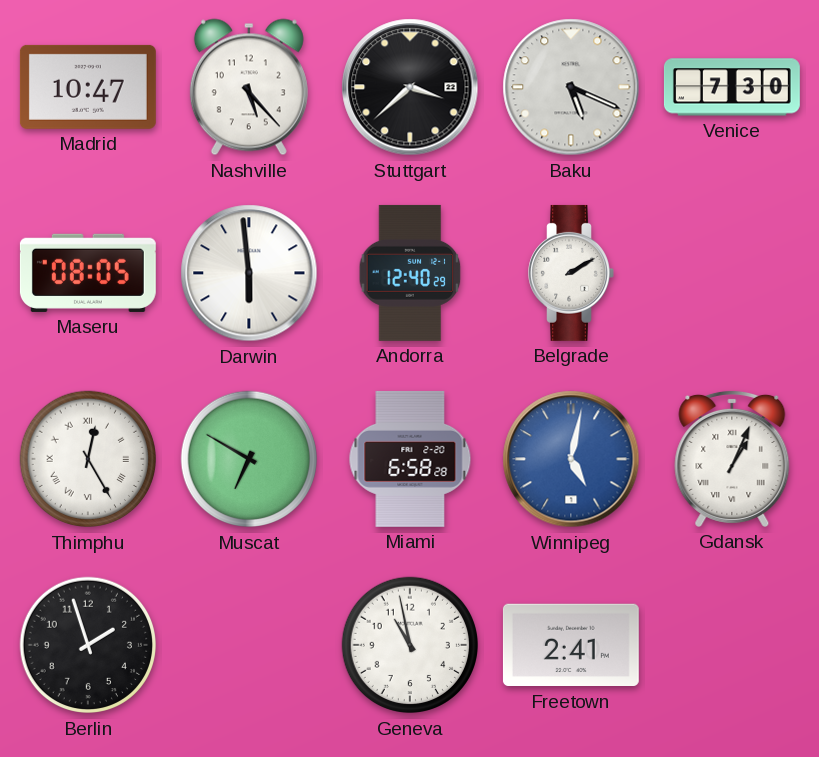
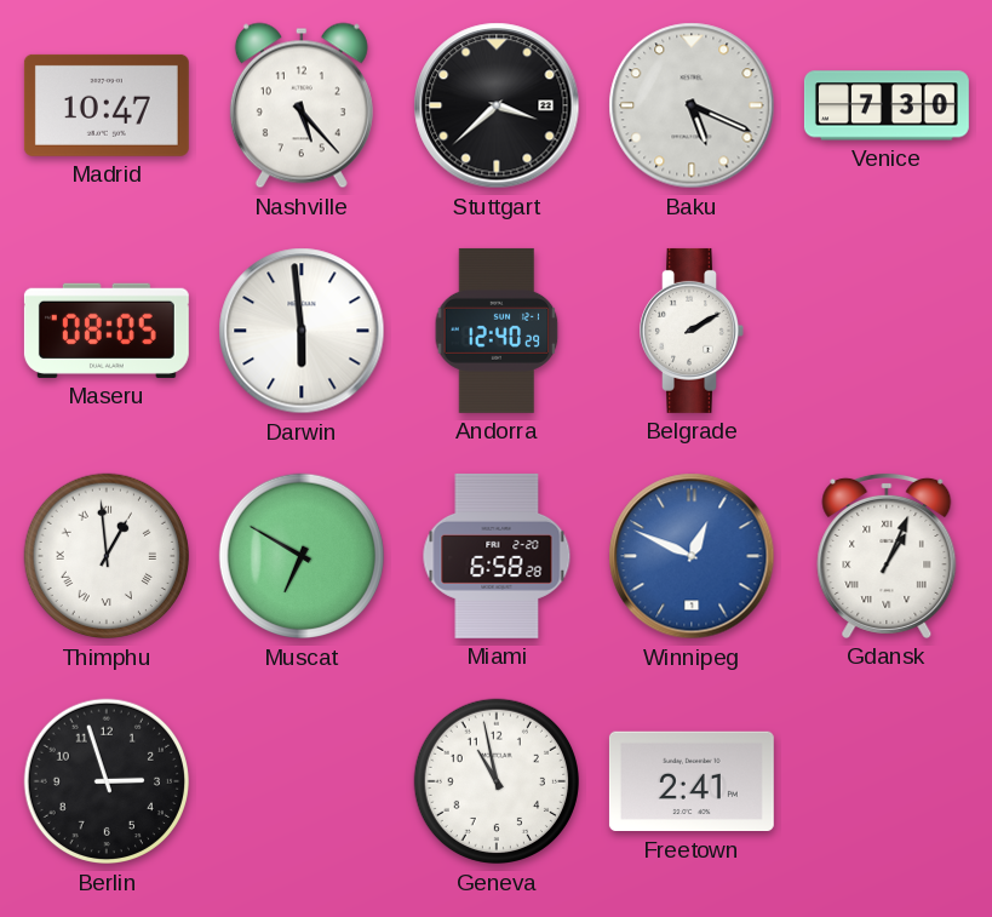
Thimphu: 12:25 -> 12:59 (107, 556)
Winnipeg: 5:02 -> 12:49 (692, 556)
Berlin: 1:57 -> 2:57 (107, 781)
